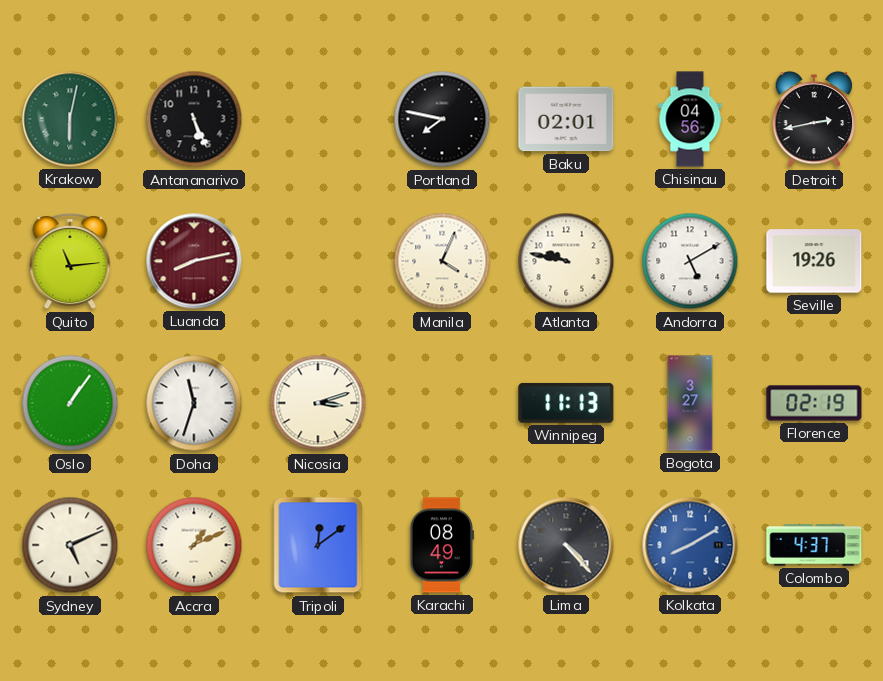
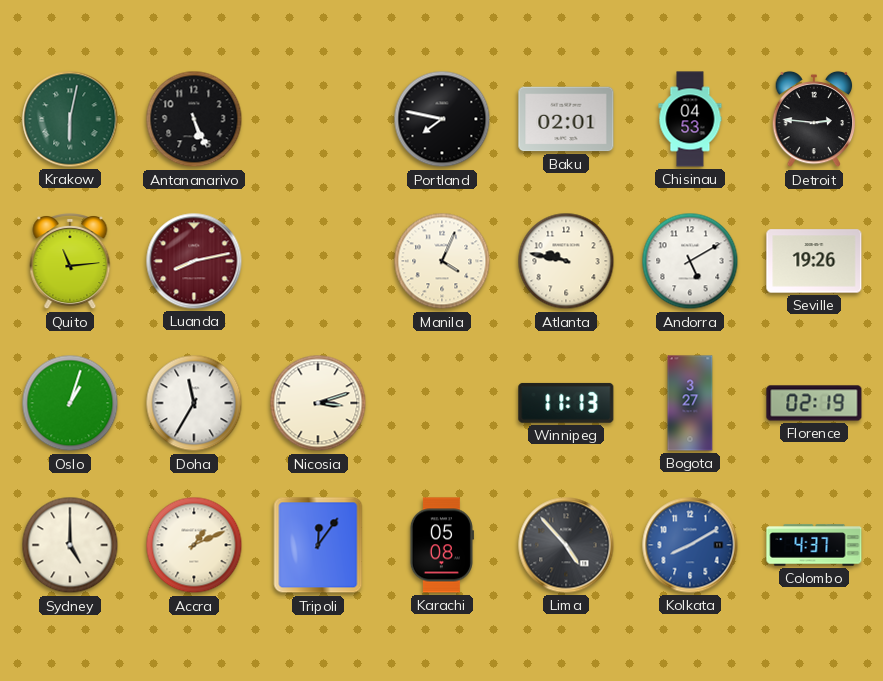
Chisinau: 04:56 -> 04:53 (690, 119)
Detroit: 2:43 -> 2:46 (814, 119)
Oslo: 1:06 -> 1:03 (70, 403)
Doha: 11:33 -> 11:35 (194, 403)
Sydney: 5:11 -> 5:00 (70, 545)
Tripoli: 12:09 -> 12:06 (318, 545)
Karachi: 08:49 -> 05:08 (441, 545)
Lima: 4:23 -> 4:53 (566, 545)
